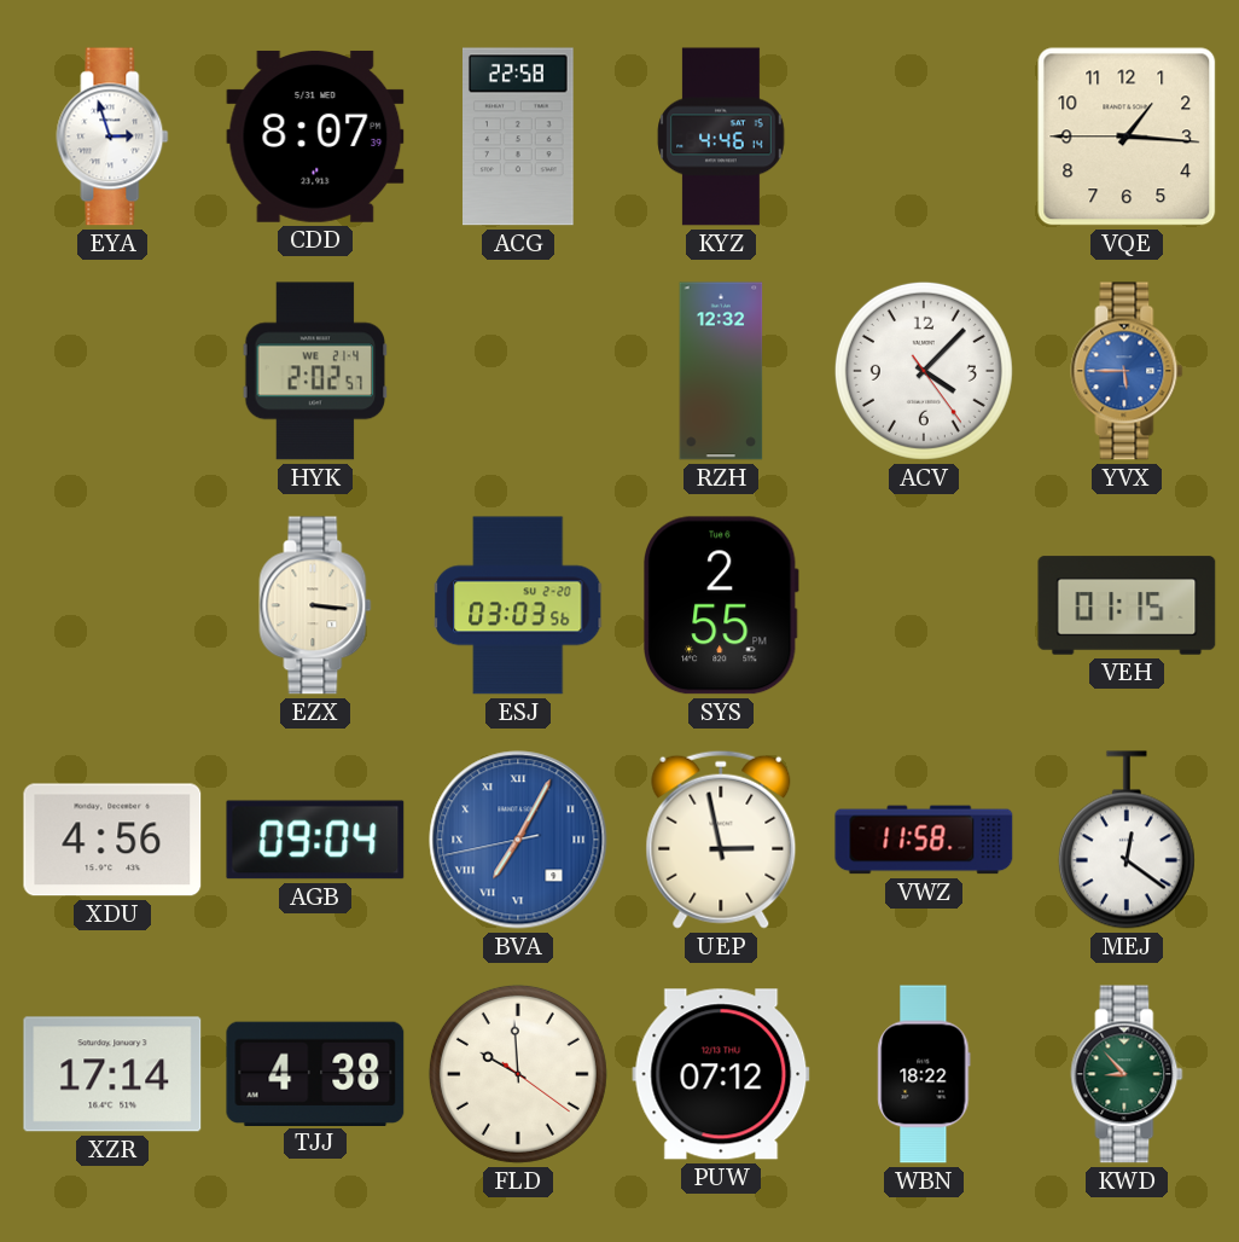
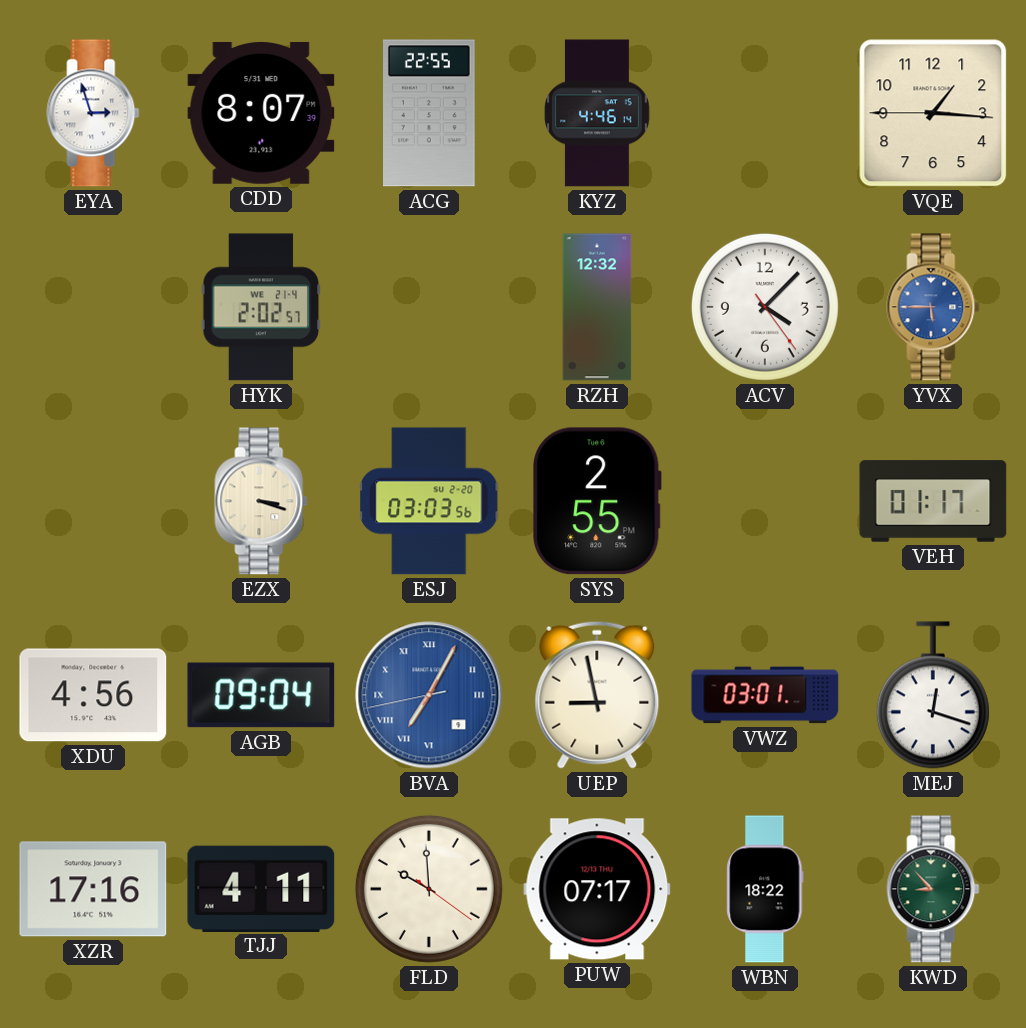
ACG: 22:58 -> 22:55 (430, 113)
EZX: 3:16 -> 3:18 (261, 501)
VEH: 01:15 -> 01:17 (933, 501)
UEP: 2:58 -> 8:58 (597, 695)
VWZ: 11:58 -> 03:01 (765, 695)
MEJ: 12:21 -> 12:18 (933, 695)
XZR: 17:14 -> 17:16 (93, 889)
TJJ: 4:38 -> 4:11 (261, 888)
PUW: 07:12 -> 07:17 (597, 889)
